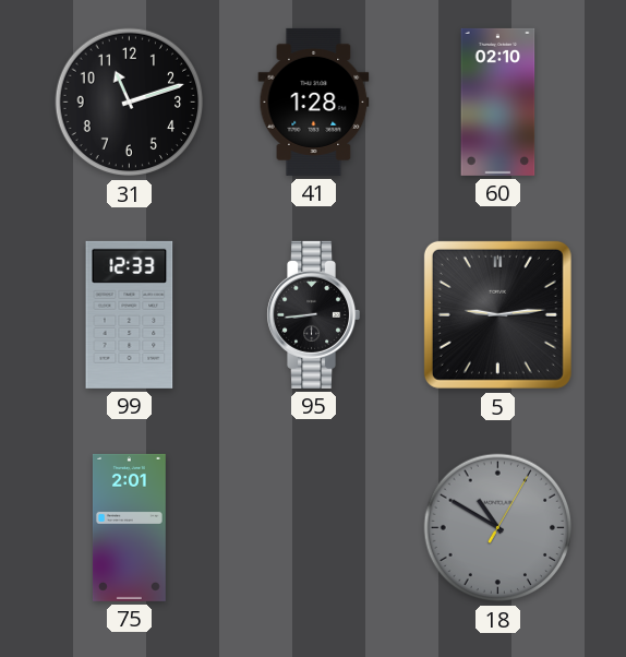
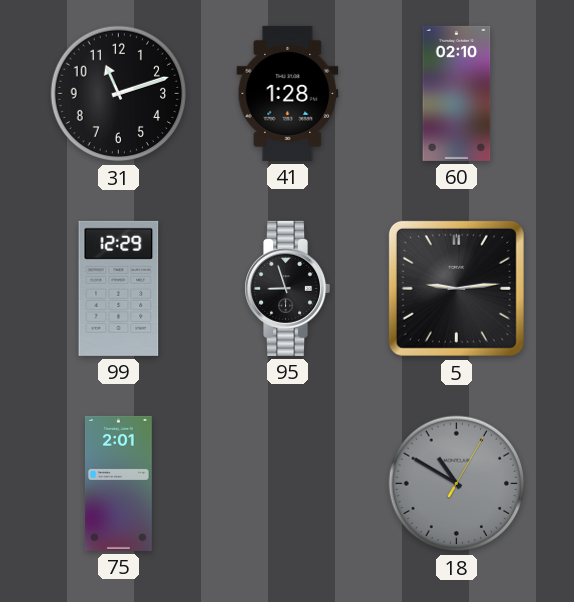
99: 12:33 -> 12:29 (119, 288)
95: 8:44 -> 8:57 (288, 288)
